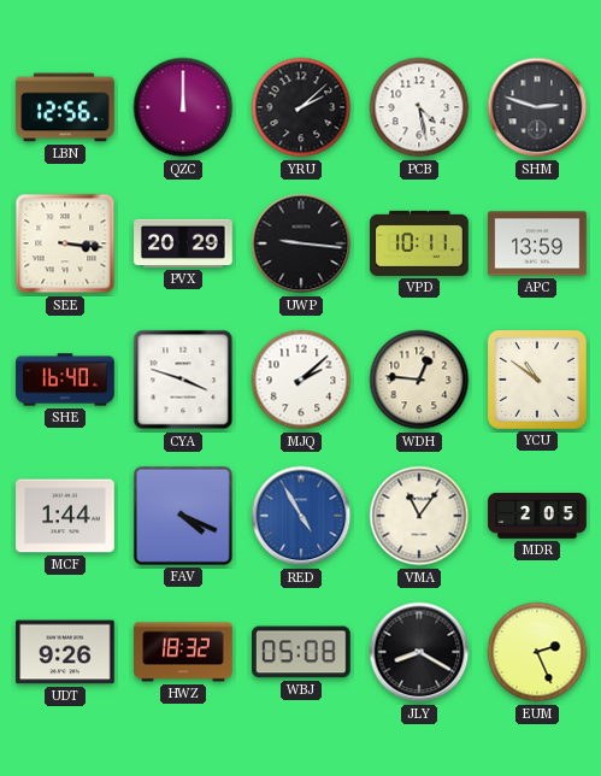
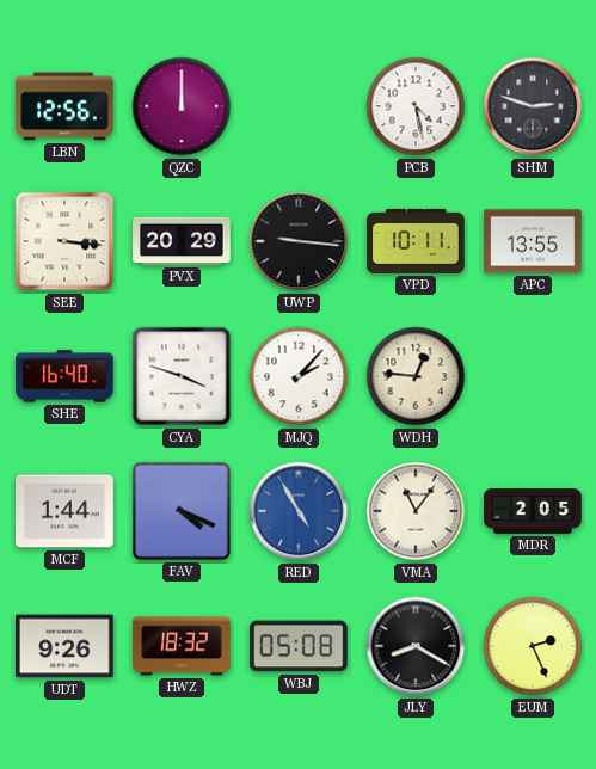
YRU: 2:08 -> none (301, 107)
APC: 13:59 -> 13:55 (533, 241)
MJQ: 2:08 -> 2:07 (299, 376)
YCU: 10:51 -> none (537, 380)
